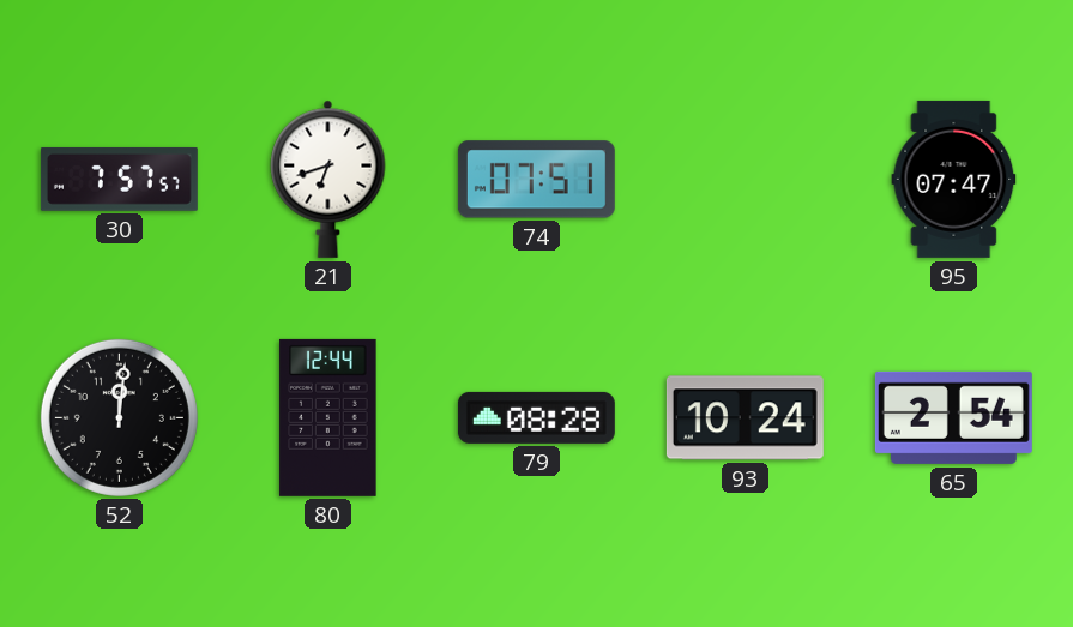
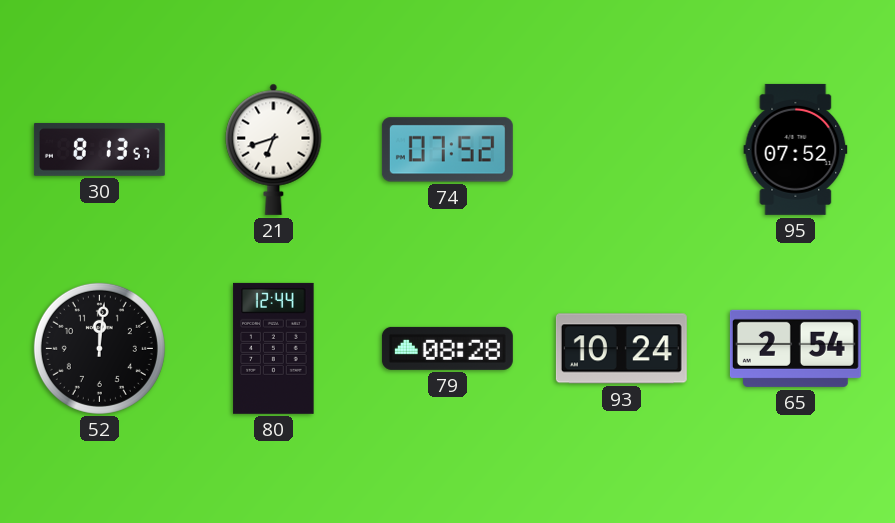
30: 7:57 -> 8:13 (99, 149)
74: 07:51 -> 07:52 (447, 150)
95: 07:47 -> 07:52 (796, 149)
